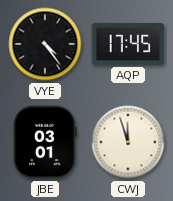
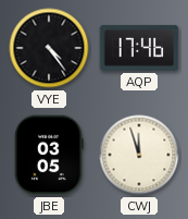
AQP: 17:45 -> 17:46 (139, 48)
JBE: 03:01 -> 03:05 (49, 155)
